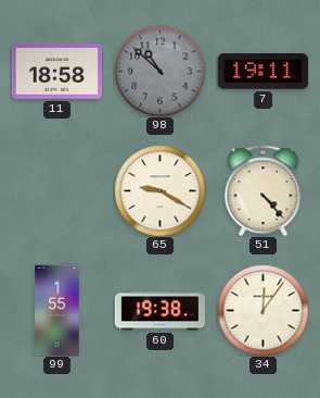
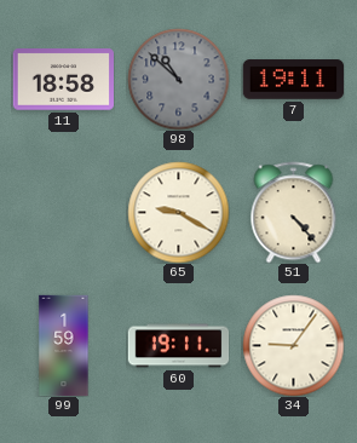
99: 1:55 -> 1:59 (64, 345)
60: 19:38 -> 19:11 (178, 346)
34: 12:06 -> 9:06 (293, 345)
